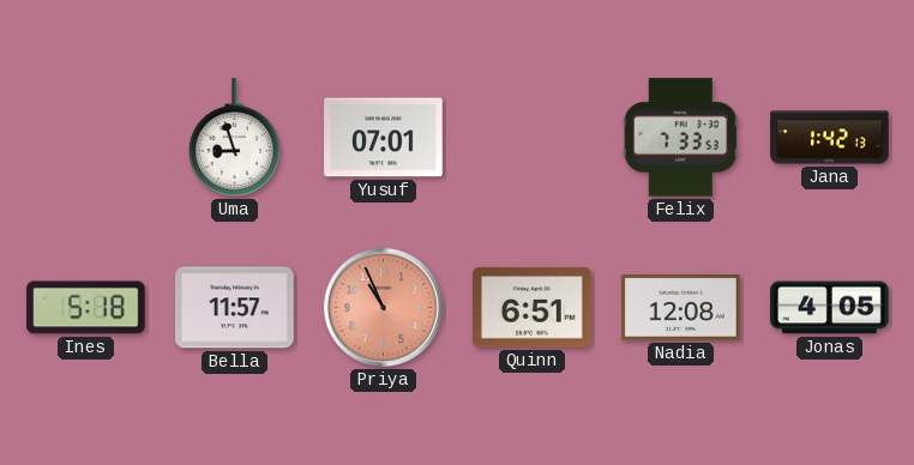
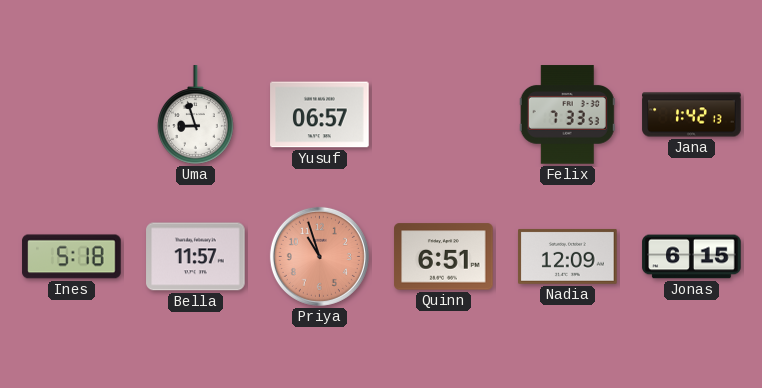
Yusuf: 07:01 -> 06:57 (320, 115)
Priya: 10:56 -> 10:57 (319, 256)
Nadia: 12:08 -> 12:09 (568, 257)
Jonas: 4:05 -> 6:15 (692, 257)
